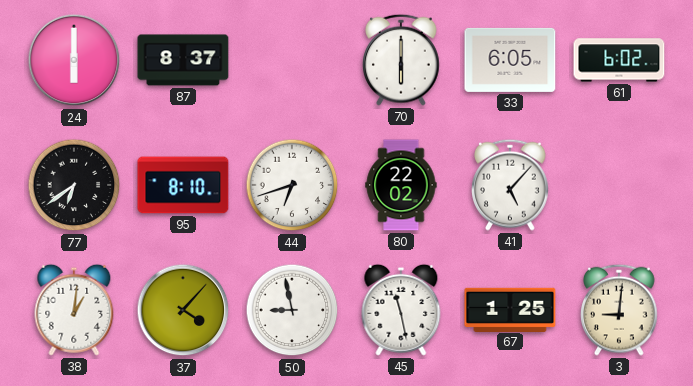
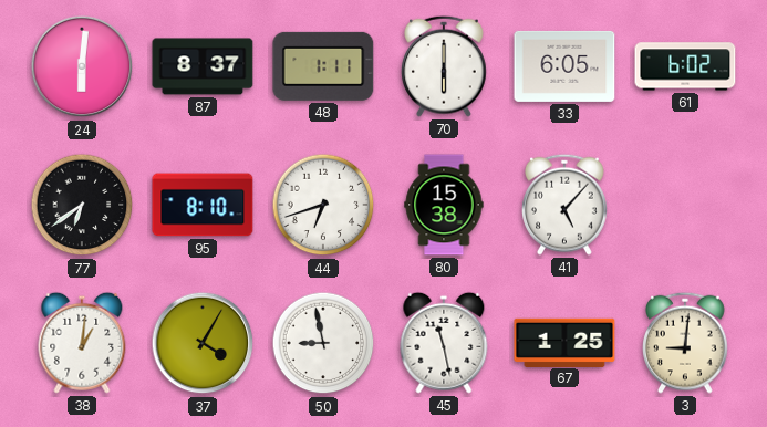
24: 6:00 -> 6:01 (82, 66)
48: none -> 1:11 (323, 66)
80: 22:02 -> 15:38 (444, 205)
37: 4:07 -> 4:05 (203, 343)
